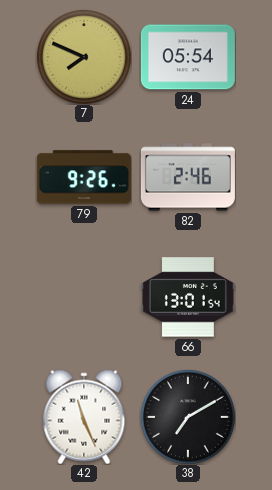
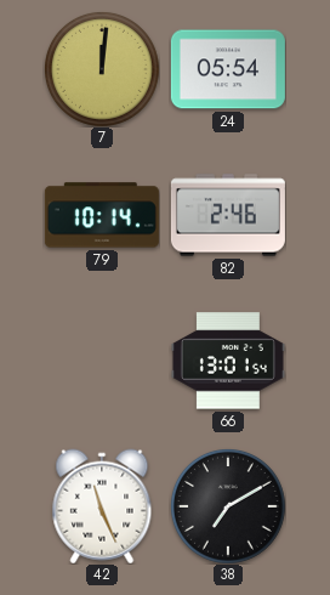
7: 7:49 -> 12:01 (102, 69)
79: 9:26 -> 10:14 (102, 215)
